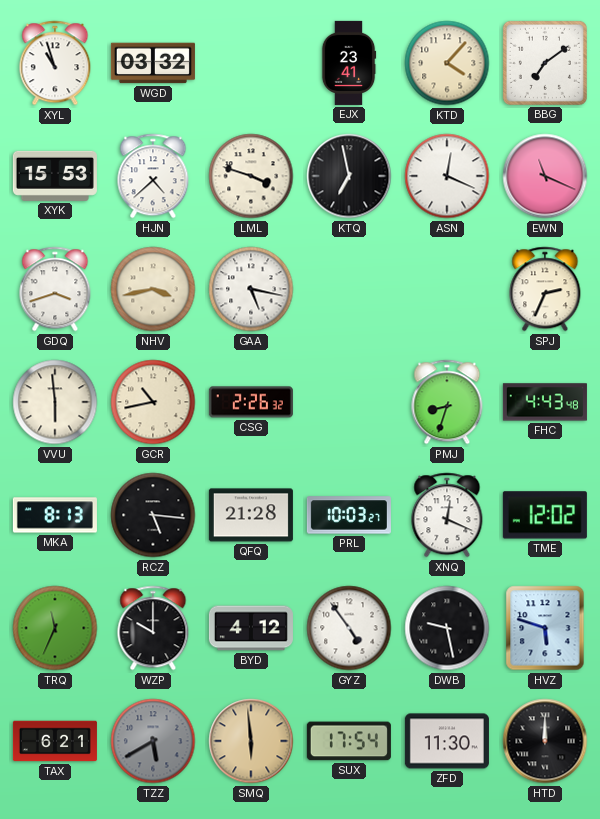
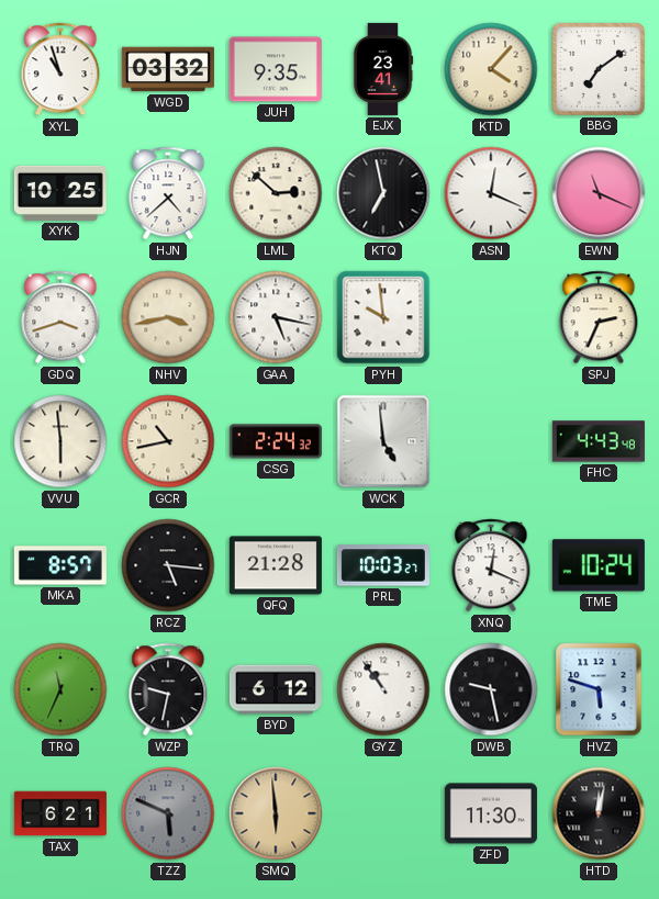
JUH: none -> 9:35 (276, 69)
XYK: 15:53 -> 10:25 (60, 193)
LML: 3:48 -> 2:52 (276, 193)
PYH: none -> 9:59 (383, 317)
CSG: 2:26 -> 2:24 (276, 441)
WCK: none -> 4:59 (383, 441)
PMJ: 8:33 -> none (447, 402)
MKA: 8:13 -> 8:57 (60, 565)
TME: 12:02 -> 10:24 (599, 565)
WZP: 10:00 -> 9:32 (168, 689)
BYD: 4:12 -> 6:12 (276, 689)
GYZ: 4:54 -> 10:54 (383, 689)
TZZ: 5:40 -> 5:49 (168, 813)
SUX: 17:54 -> none (349, 741)
HTD: 12:00 -> 12:02 (599, 813)
